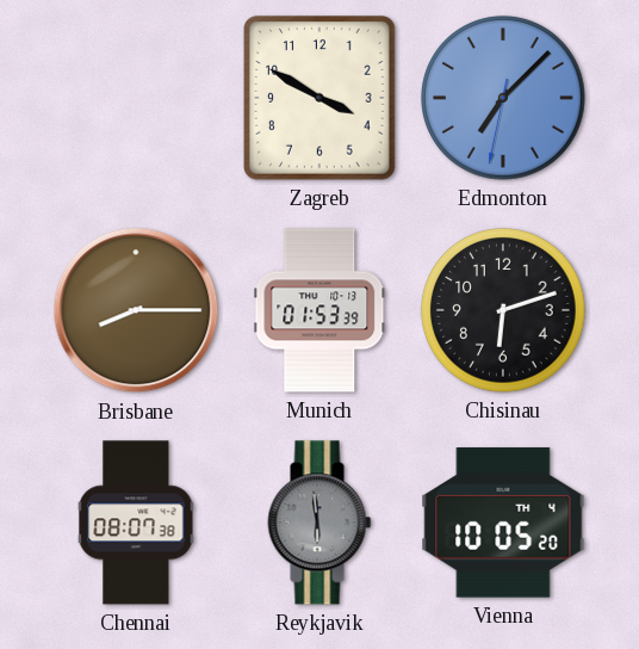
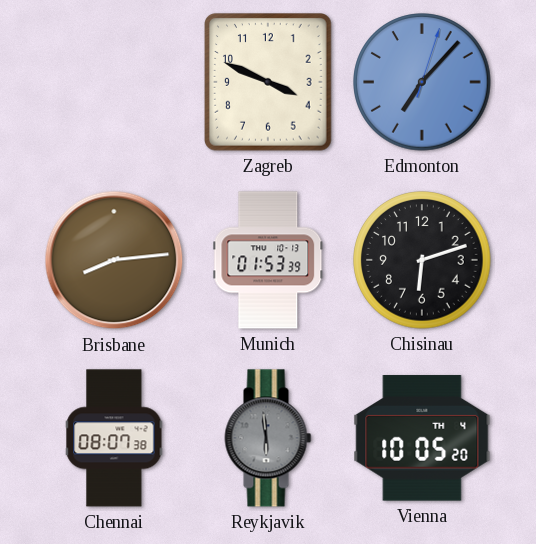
Zagreb: 3:50 -> 3:49 (268, 82)
Edmonton: 7:07:32 -> 7:07:03 (422, 82)
Brisbane: 8:15 -> 8:14 (114, 260)
